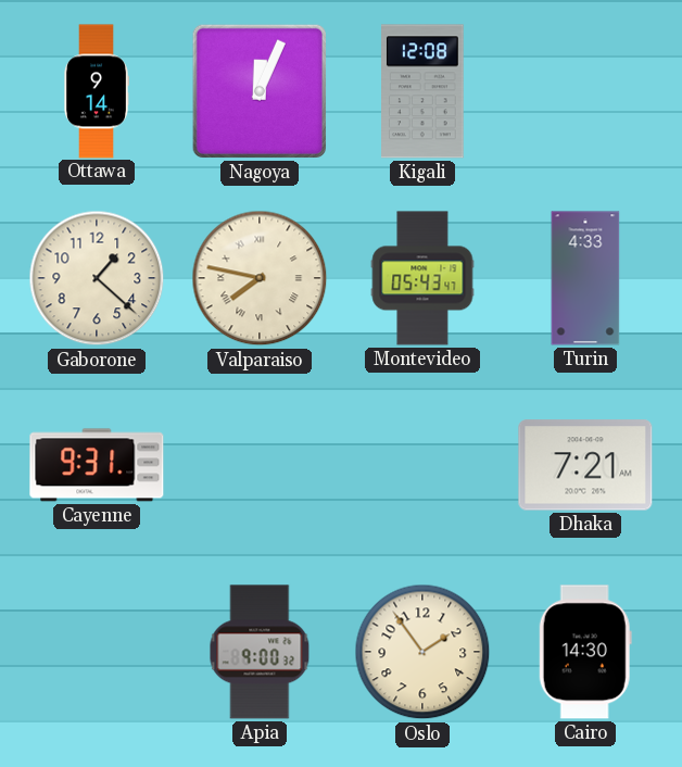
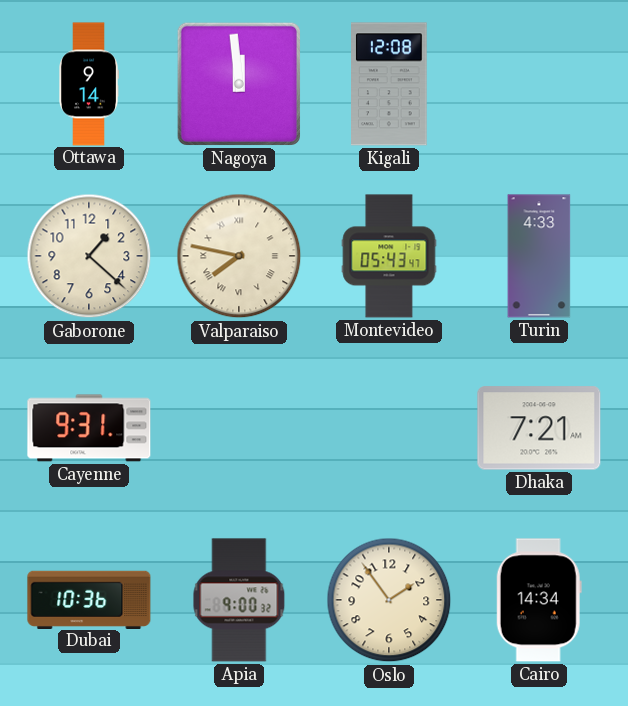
Nagoya: 12:04 -> 11:59 (239, 84)
Dubai: none -> 10:36 (89, 599)
Cairo: 14:30 -> 14:34 (539, 600)
